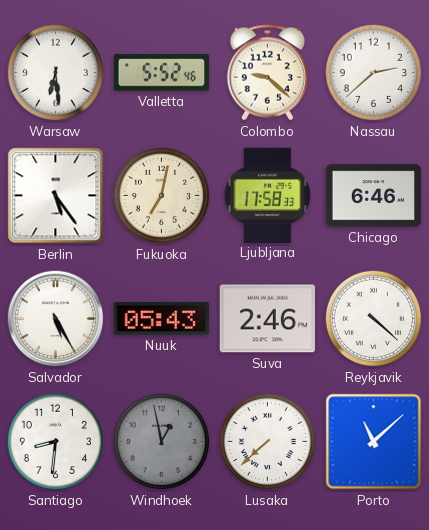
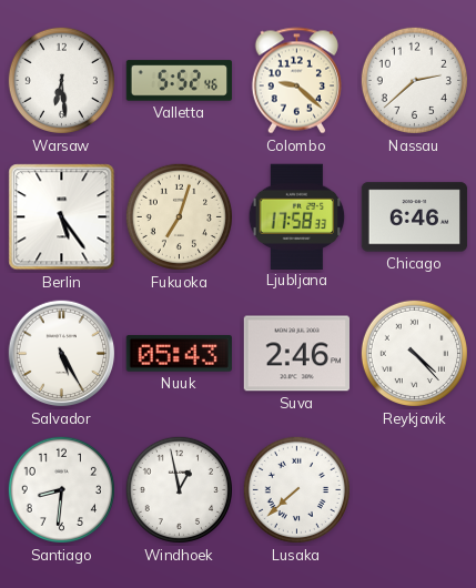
Fukuoka: 7:02 -> 7:03 (179, 216)
Reykjavik: 4:22 -> 4:23 (414, 353)
Windhoek dial: grey -> white (179, 489)
Porto: 11:08 -> none (374, 442)
